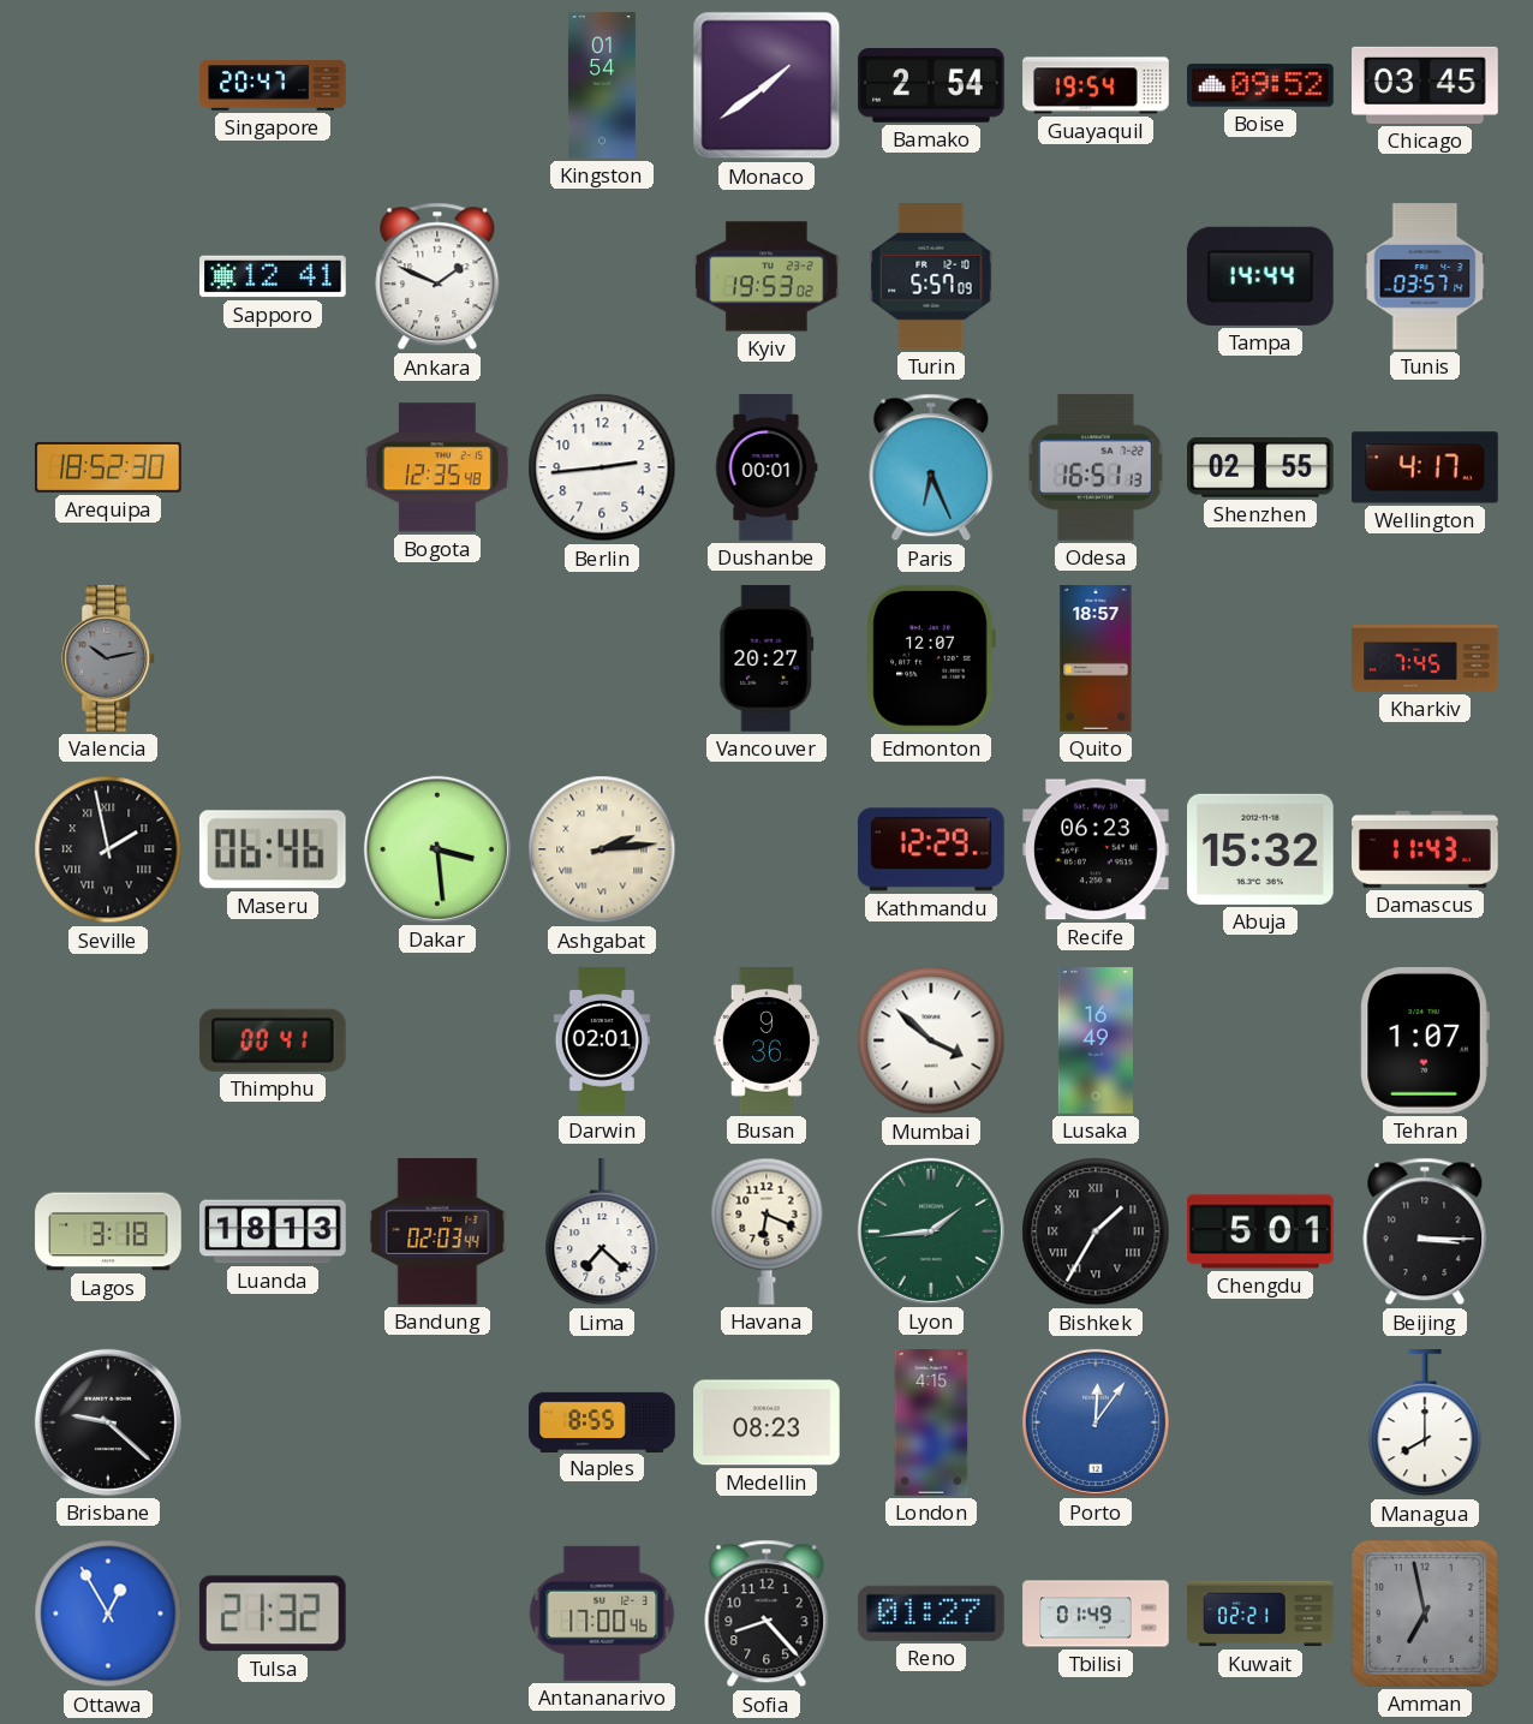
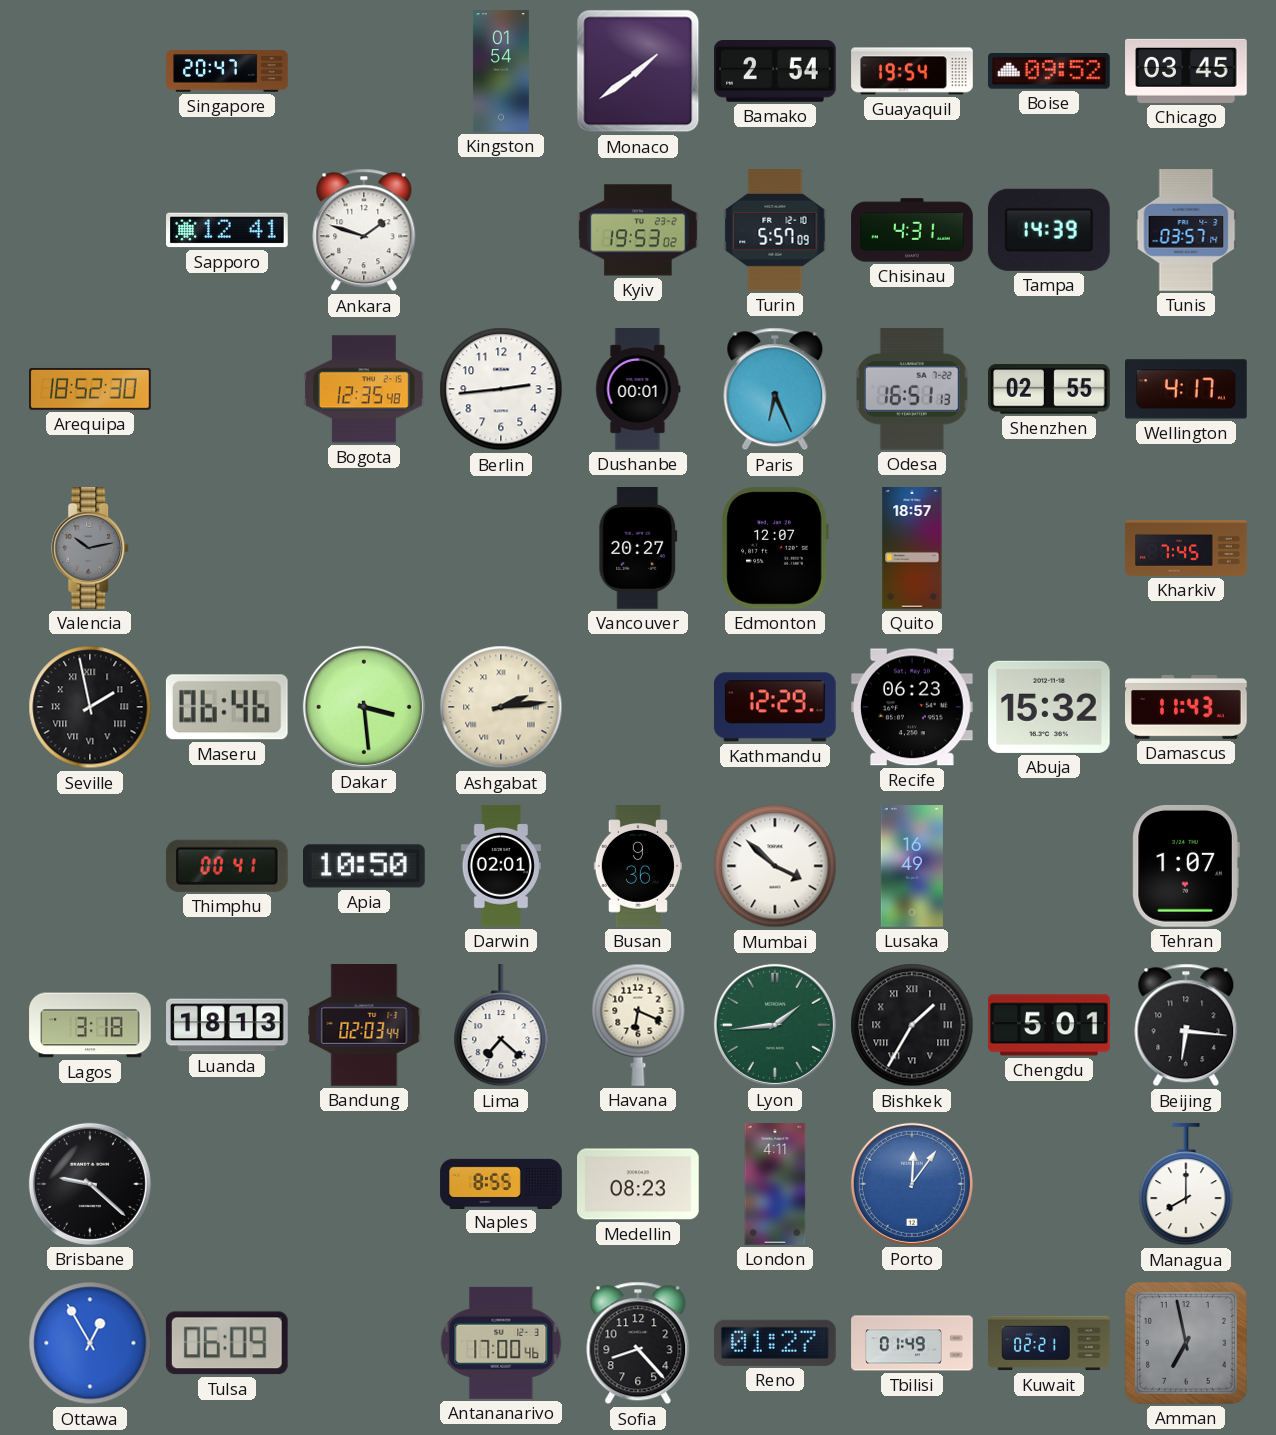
Ankara: 1:49 -> 1:48 (364, 230)
Chisinau: none -> 4:31 (912, 230)
Tampa: 14:44 -> 14:39 (1049, 230)
Apia: none -> 10:50 (365, 866)
Beijing: 3:15 -> 6:16 (1186, 1025)
London: 4:15 -> 4:11 (775, 1184)
Tulsa: 21:32 -> 06:09 (227, 1343)
